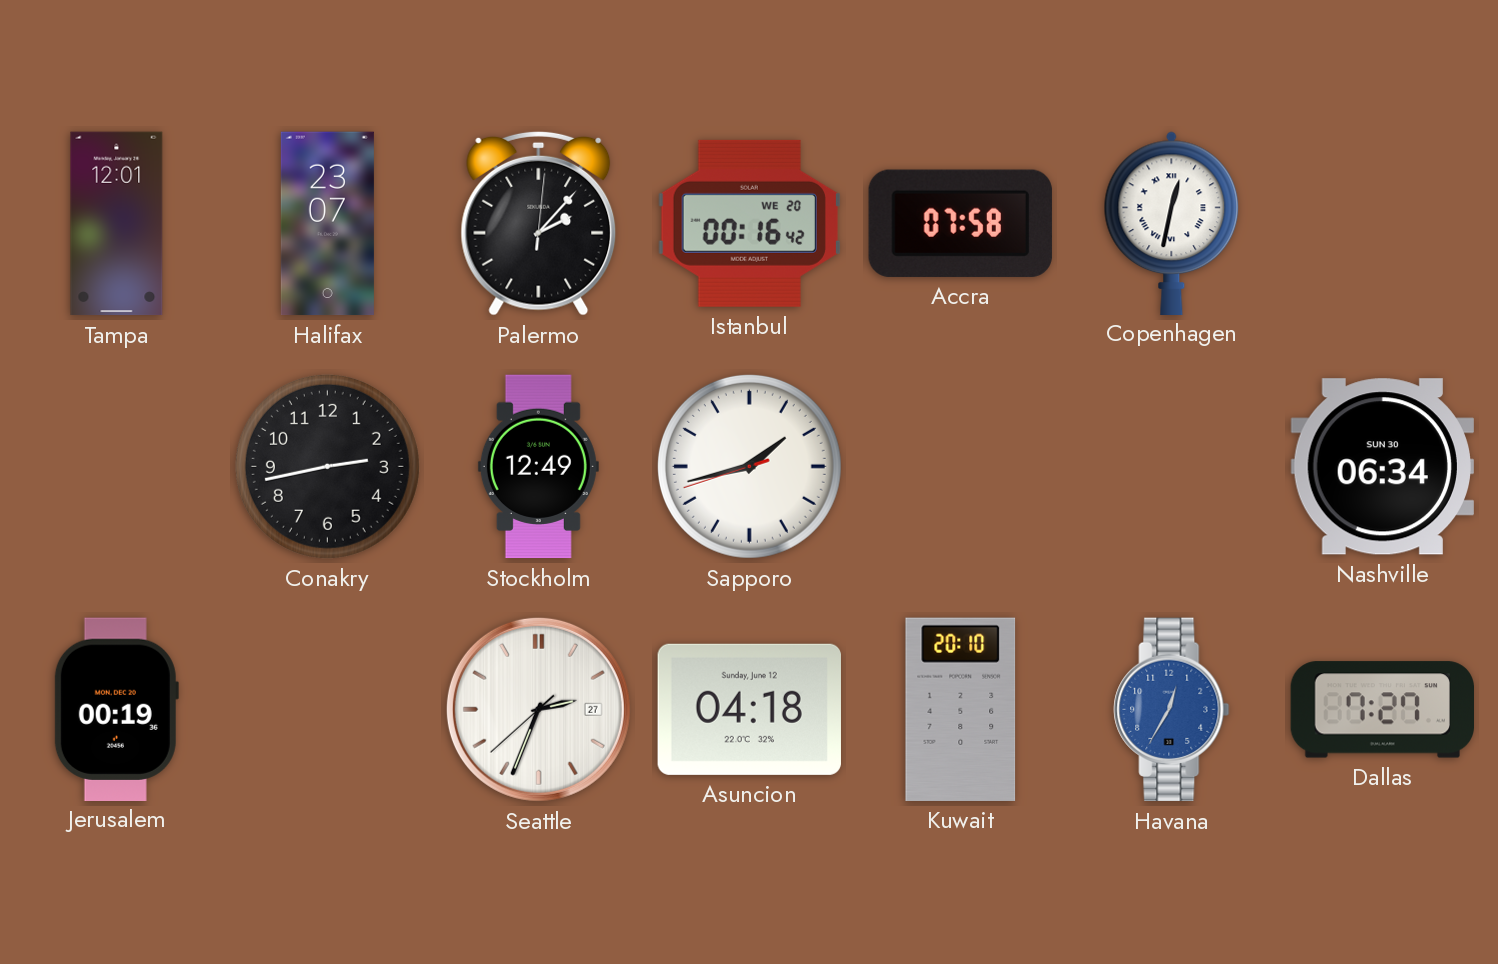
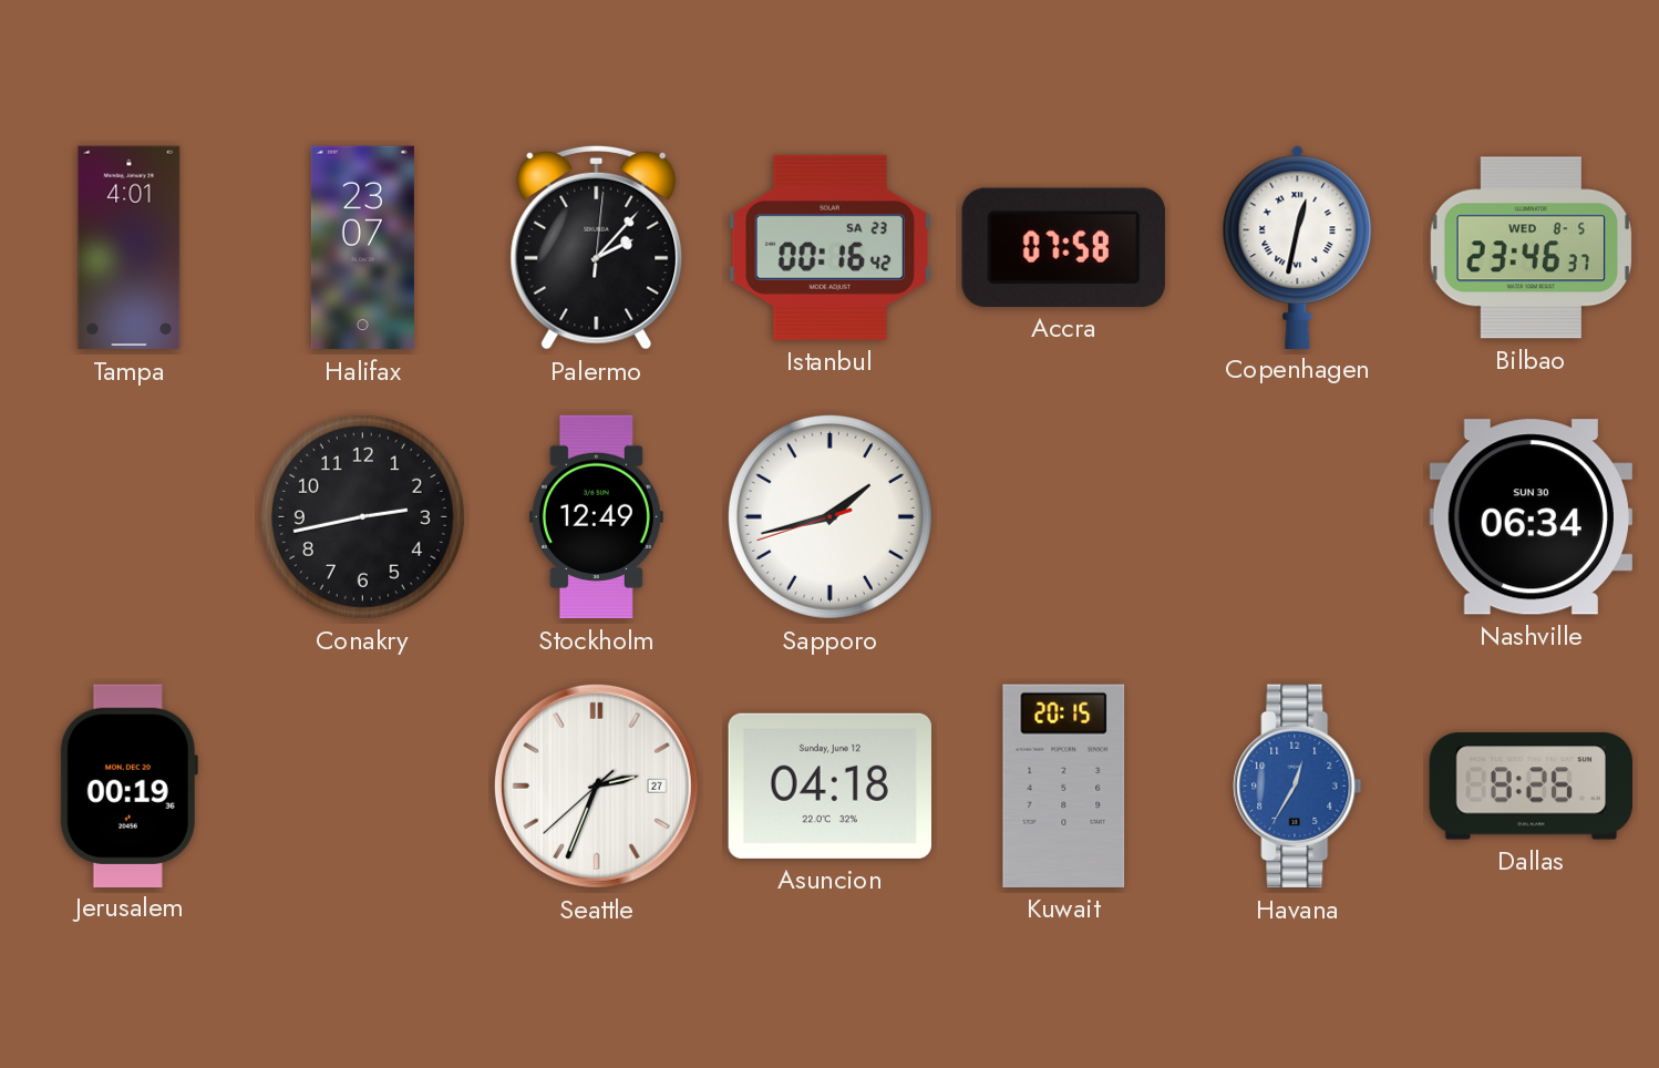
Tampa: 12:01 -> 4:01 (130, 248)
Istanbul date: WE 20 -> SA 23 (829, 247)
Bilbao: none -> 23:46 (1531, 248)
Kuwait: 20:10 -> 20:15 (1064, 785)
Dallas: 7:27 -> 8:26 (1531, 787)
